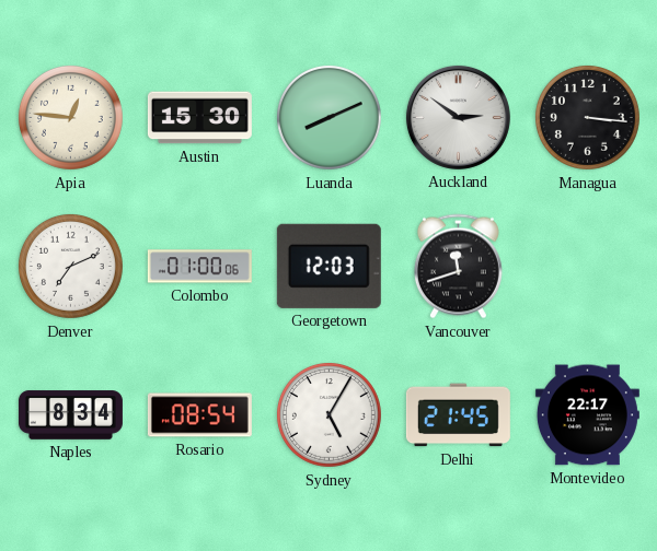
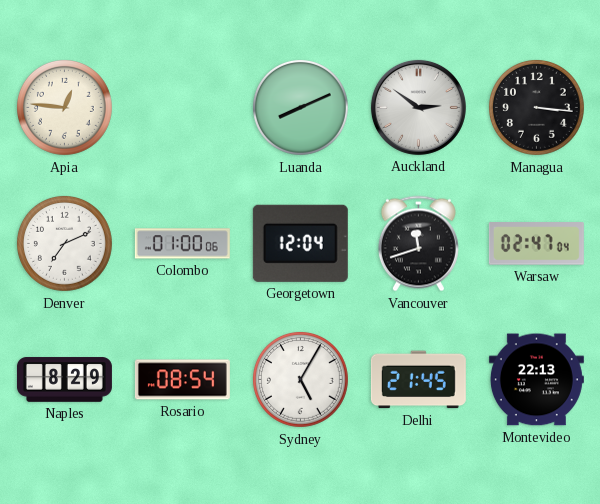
Austin: 15:30 -> none (199, 118)
Georgetown: 12:03 -> 12:04 (300, 243)
Warsaw: none -> 02:47 (536, 244)
Naples: 8:34 -> 8:29 (64, 380)
Montevideo: 22:17 -> 22:13 (536, 380)
